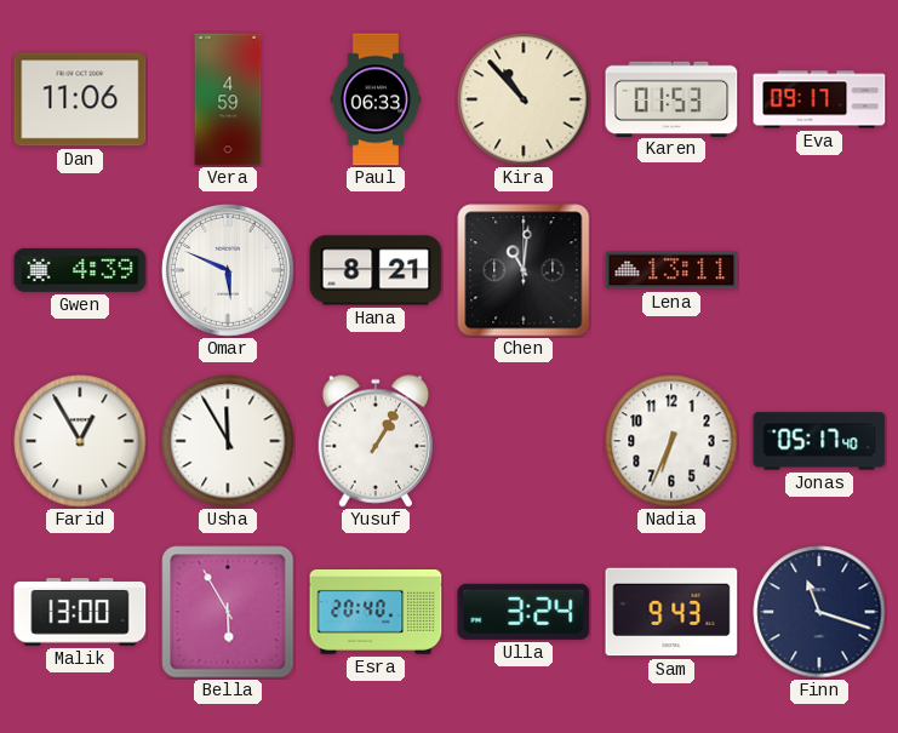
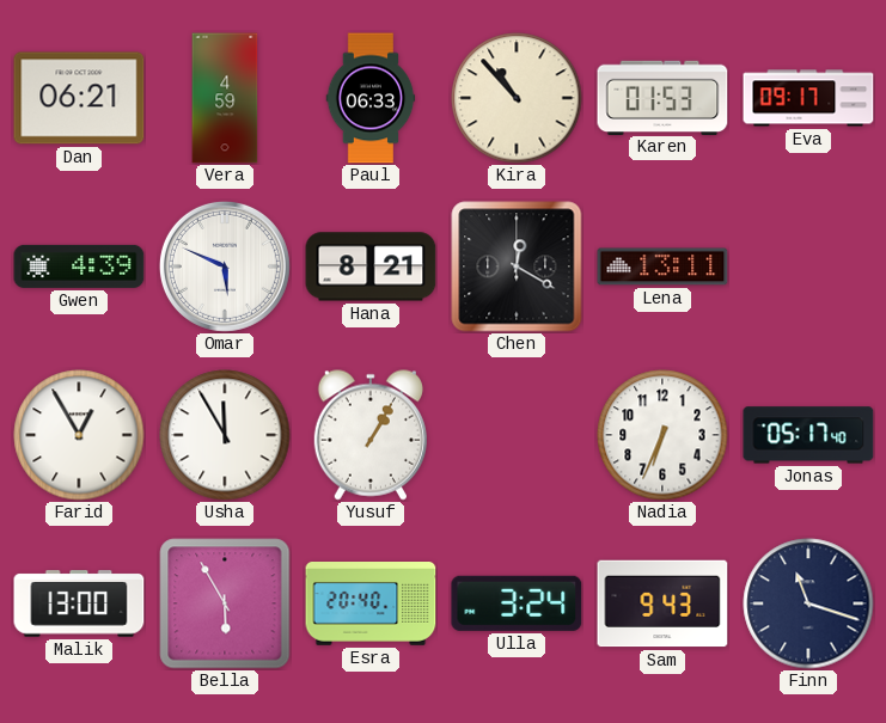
Dan: 11:06 -> 06:21 (79, 98)
Chen: 11:01 -> 12:20 (517, 266)
